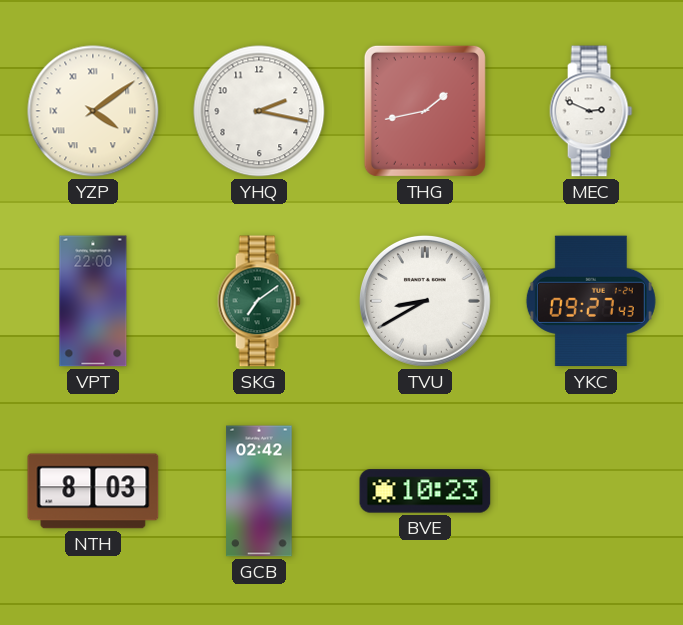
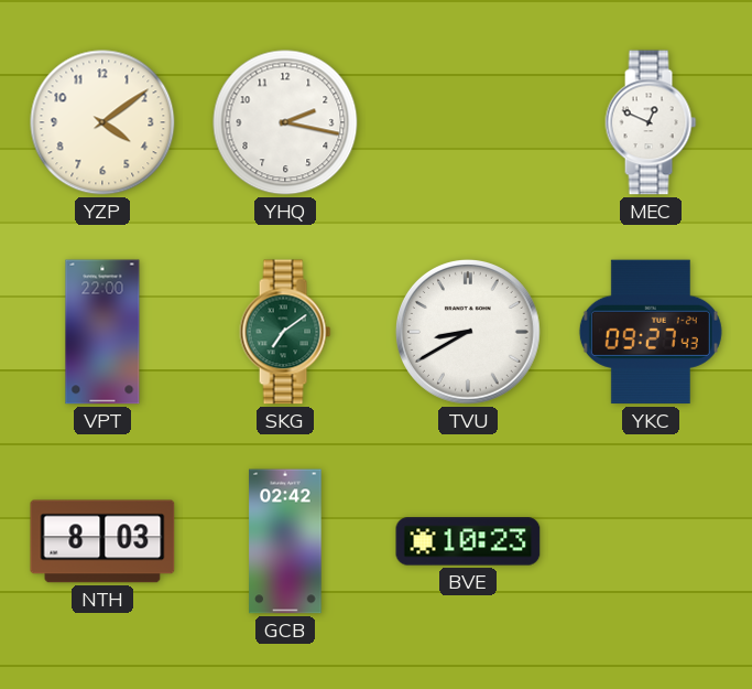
YZP numerals: Roman -> Arabic (102, 122)
THG: 1:43 -> none (425, 111)
MEC: 2:49 -> 12:49 (651, 122)
